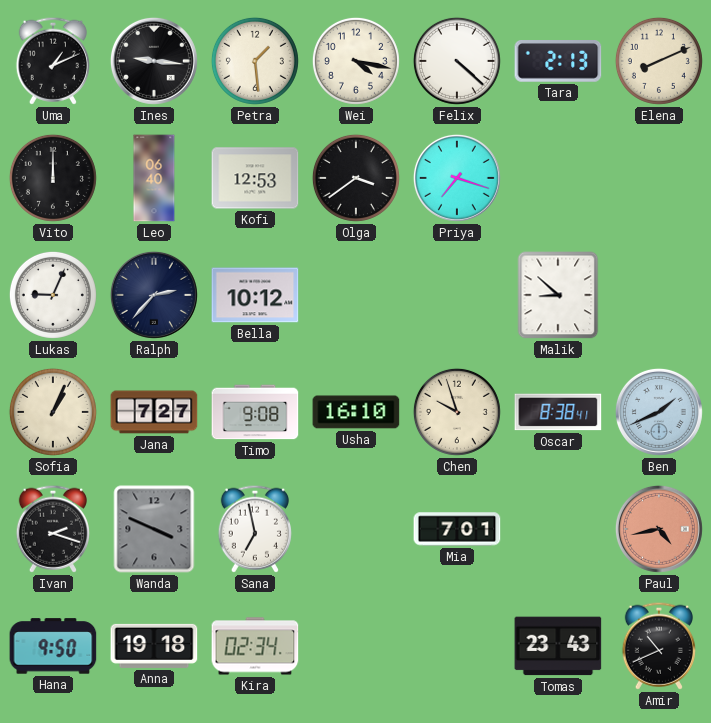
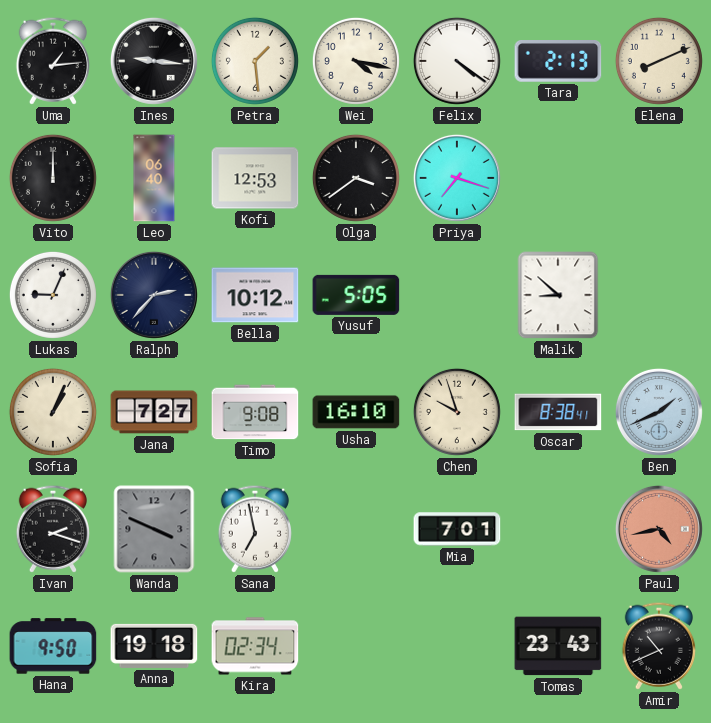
Uma: 1:11 -> 1:14 (52, 61)
Felix: 4:22 -> 4:21 (457, 61)
Yusuf: none -> 5:05 (356, 295)
